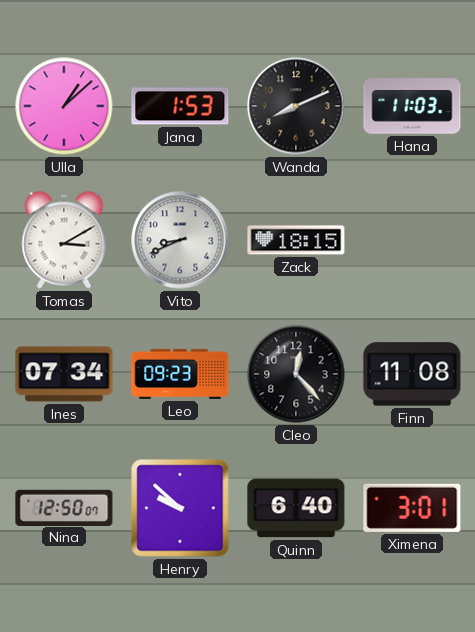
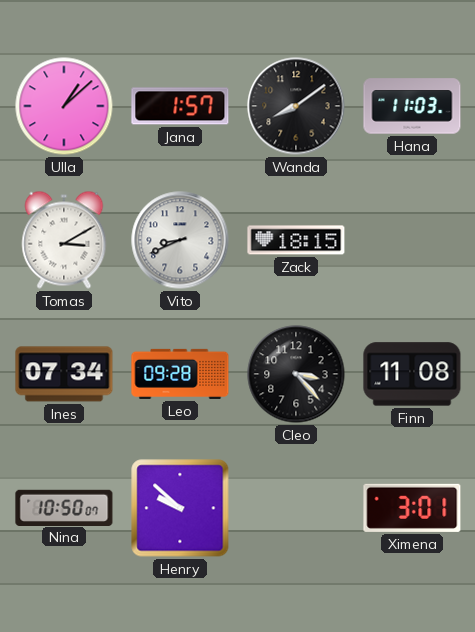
Jana: 1:53 -> 1:57 (180, 106)
Wanda: 8:11 -> 8:09 (296, 106)
Leo: 09:23 -> 09:28 (180, 374)
Cleo: 12:23 -> 3:23 (296, 374)
Nina: 12:50 -> 10:50 (64, 507)
Quinn: 6:40 -> none (296, 508)
